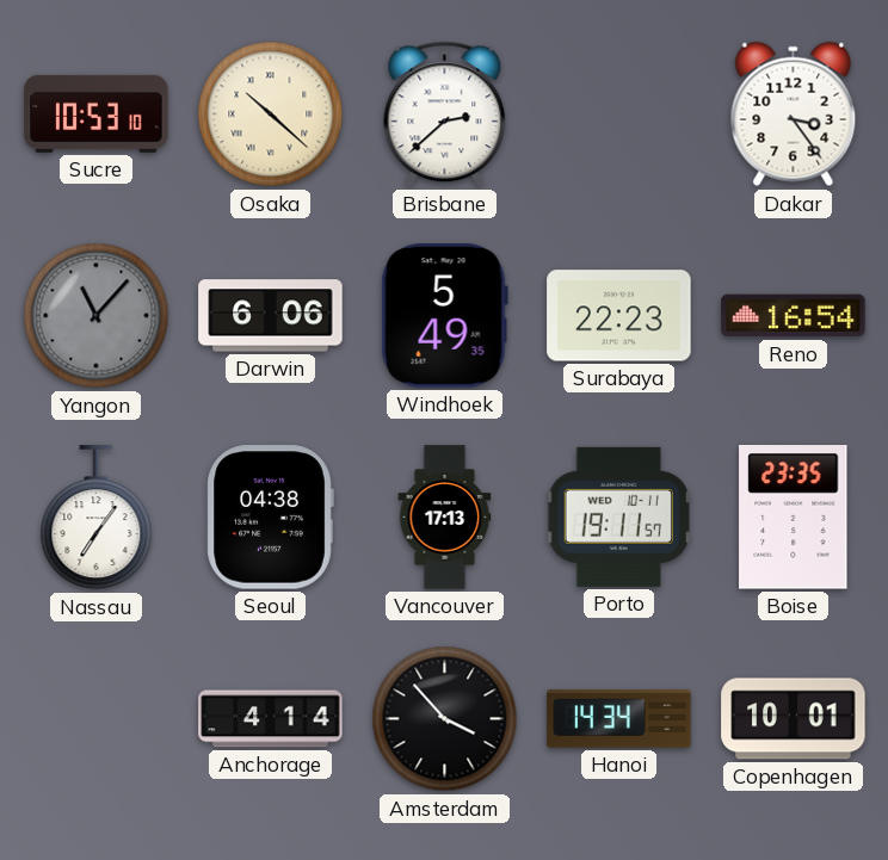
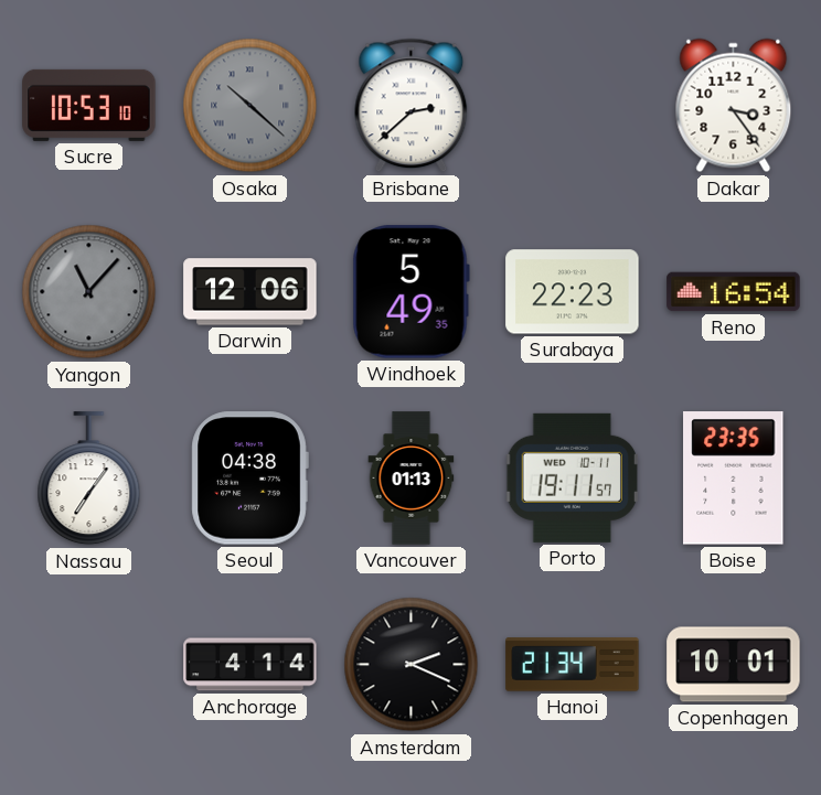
Osaka dial: cream -> grey (250, 106)
Darwin: 6:06 -> 12:06 (250, 292)
Vancouver: 17:13 -> 01:13 (412, 479)
Amsterdam: 3:53 -> 2:19 (412, 665)
Hanoi: 14:34 -> 21:34 (573, 665)
